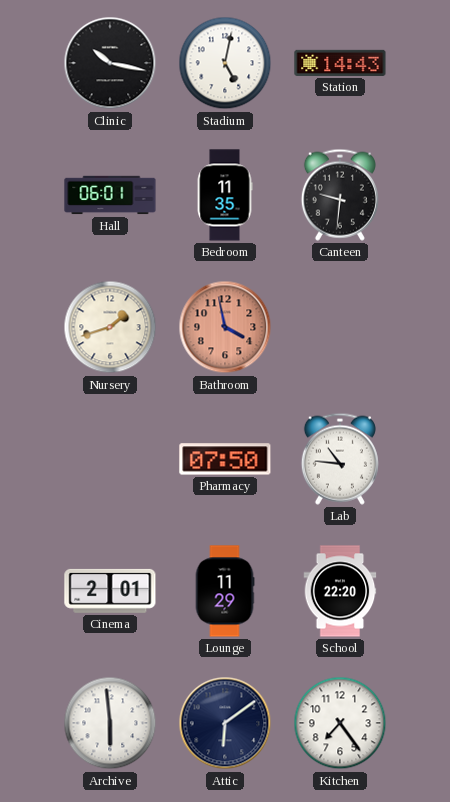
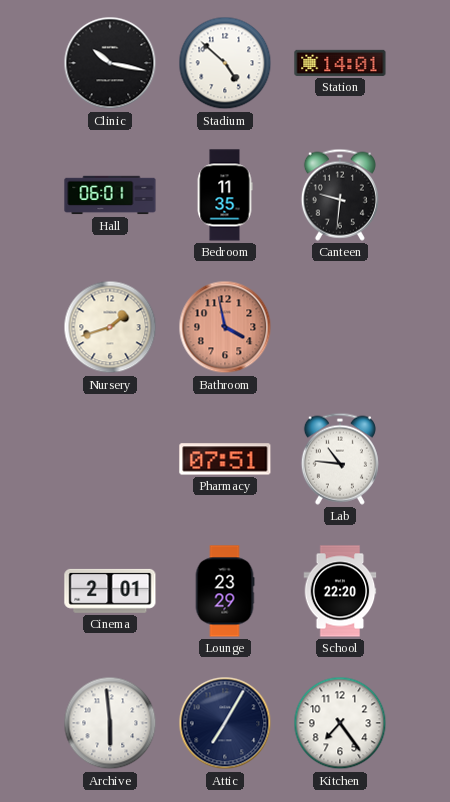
Stadium: 5:02 -> 4:52 (225, 63)
Station: 14:43 -> 14:01 (340, 63)
Pharmacy: 07:50 -> 07:51 (225, 459)
Lounge: 11:29 -> 23:29 (225, 591)
Attic: 6:09 -> 7:05 (225, 723)
